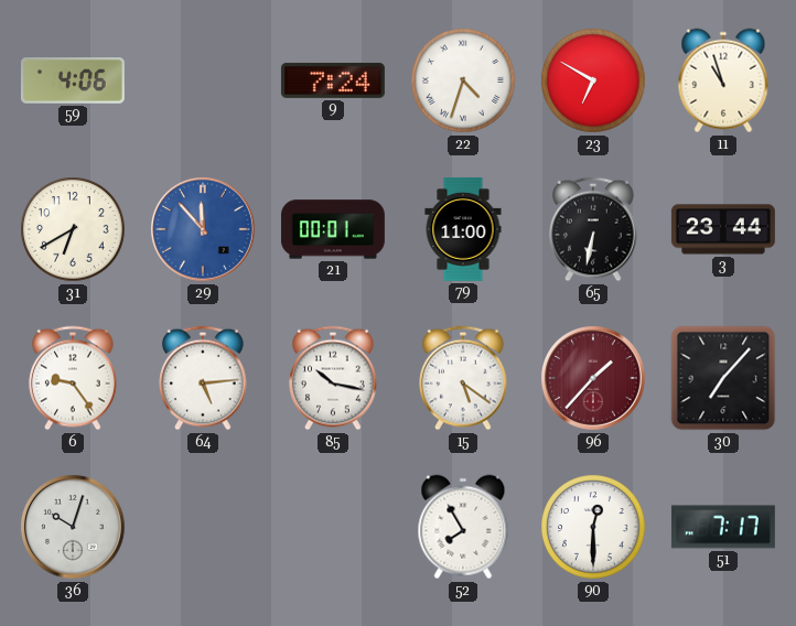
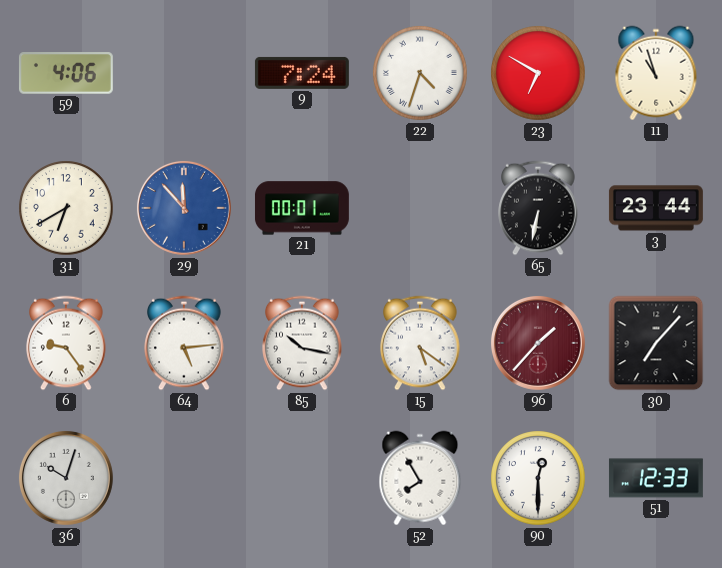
79: 11:00 -> none (463, 229)
51: 7:17 -> 12:33 (656, 478)
